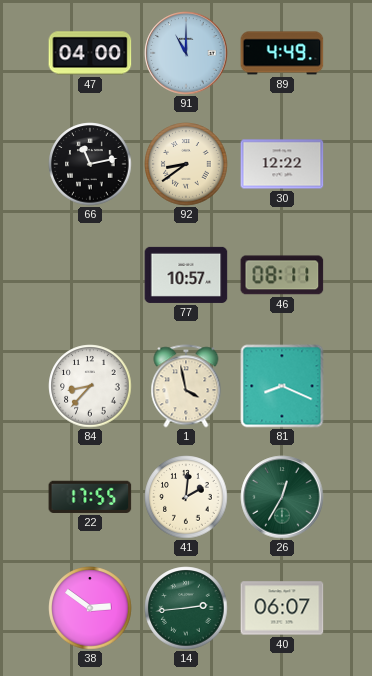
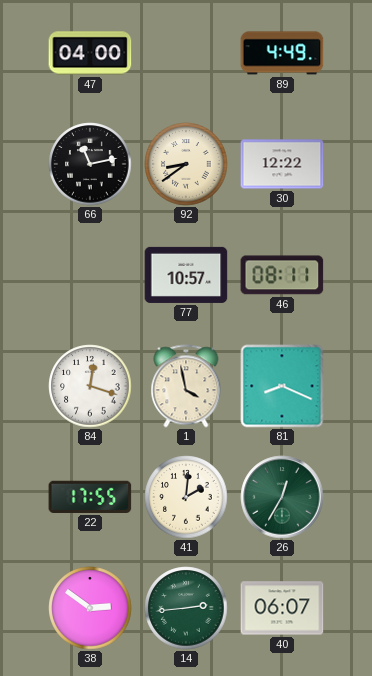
91: 11:00 -> none (186, 53)
84: 8:37 -> 12:18 (90, 386)
